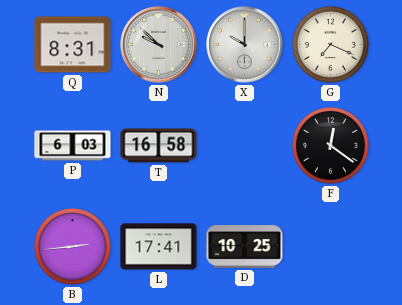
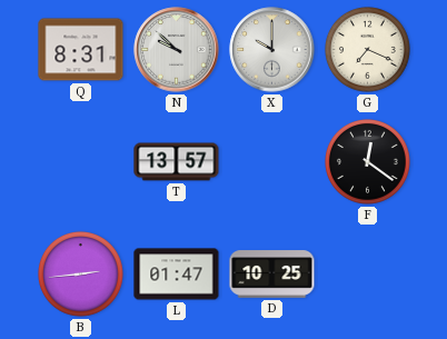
P: 6:03 -> none (73, 146)
T: 16:58 -> 13:57 (177, 162)
L: 17:41 -> 01:47 (177, 275)
